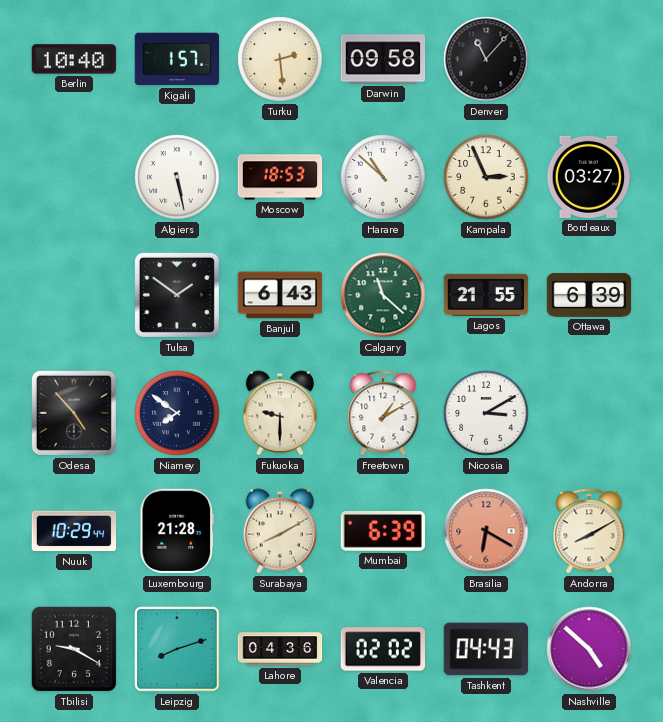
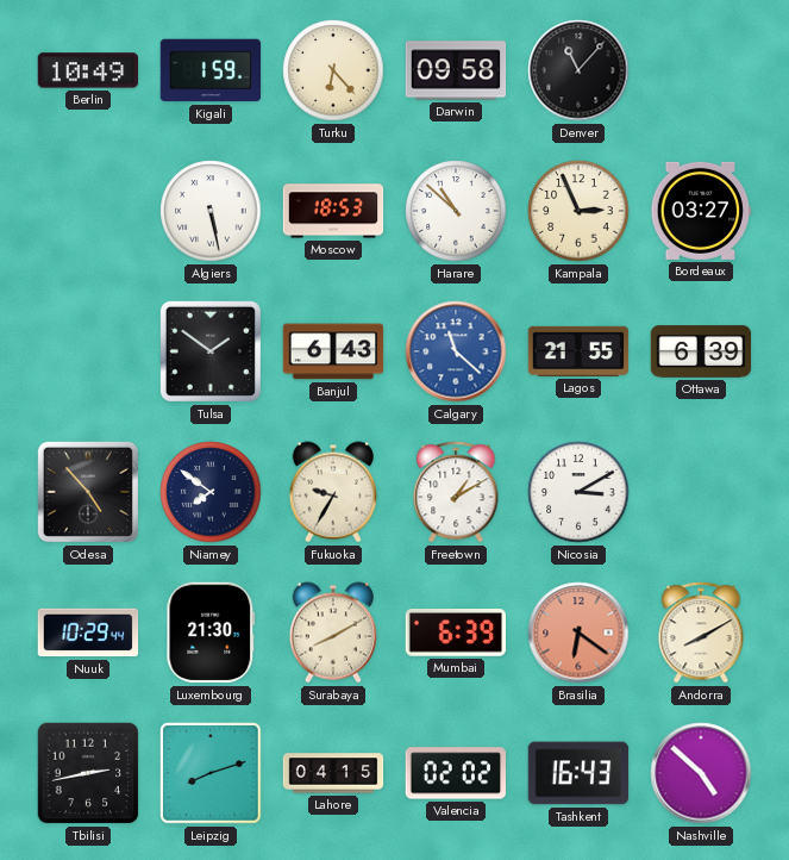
Berlin: 10:40 -> 10:49 (88, 70)
Kigali: 1:57 -> 1:59 (211, 70)
Turku: 2:29 -> 6:23 (333, 70)
Calgary dial: green -> blue (456, 351)
Fukuoka: 9:30 -> 9:35 (333, 492)
Luxembourg: 21:28 -> 21:30 (211, 632)
Brasilia: 6:20 -> 6:21 (578, 632)
Tbilisi: 9:20 -> 2:43 (88, 773)
Lahore: 04:36 -> 04:15 (333, 773)
Tashkent: 04:43 -> 16:43 (578, 773)
